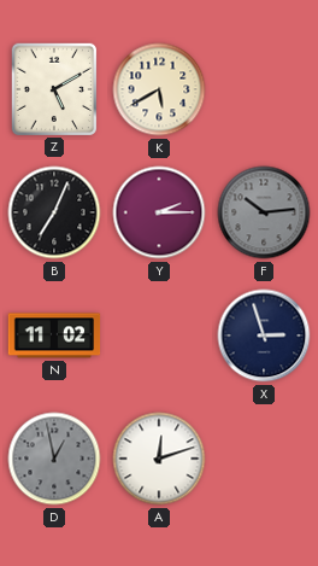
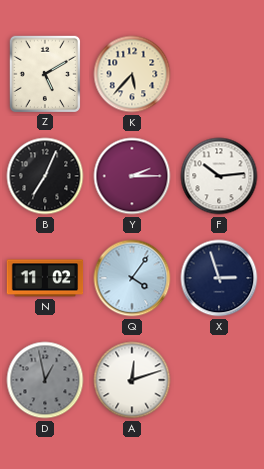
K: 5:40 -> 5:37 (132, 74)
F dial: grey -> white (219, 176)
Q: none -> 4:06 (132, 278)
